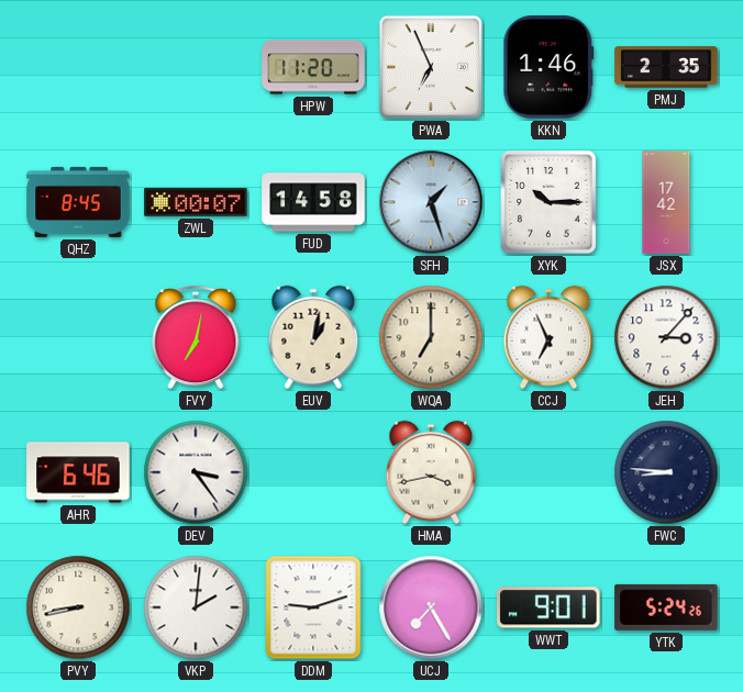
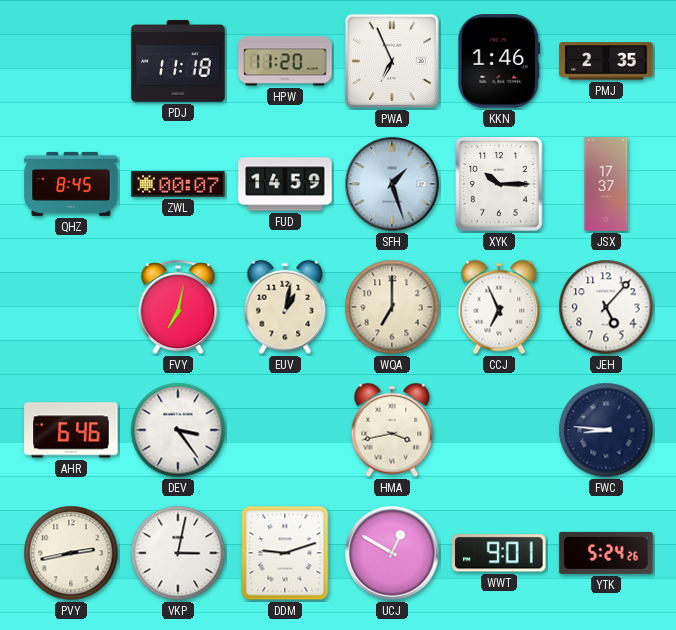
PDJ: none -> 11:18 (178, 61)
FUD: 14:58 -> 14:59 (285, 184)
JSX: 17:42 -> 17:37 (606, 184)
JEH: 3:07 -> 5:07 (606, 307)
PVY: 8:43 -> 2:43 (71, 553)
VKP: 2:01 -> 3:02 (178, 553)
UCJ: 7:25 -> 12:50 (392, 553)
